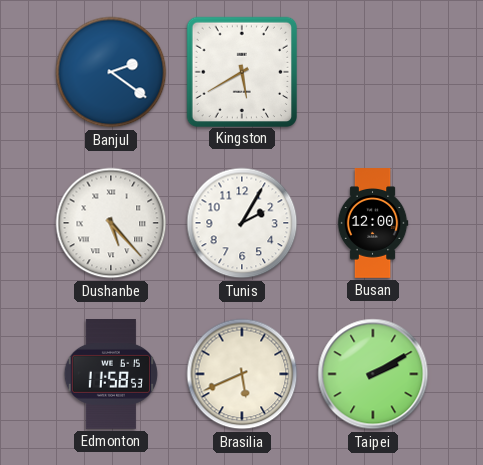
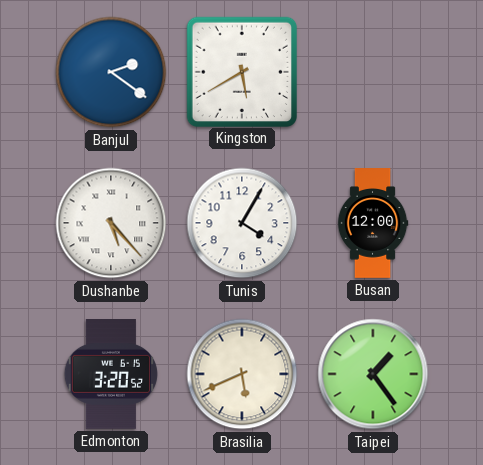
Tunis: 2:05 -> 4:05 (242, 223)
Edmonton: 11:58 -> 3:20 (111, 375)
Taipei: 2:10 -> 1:24 (373, 374)
